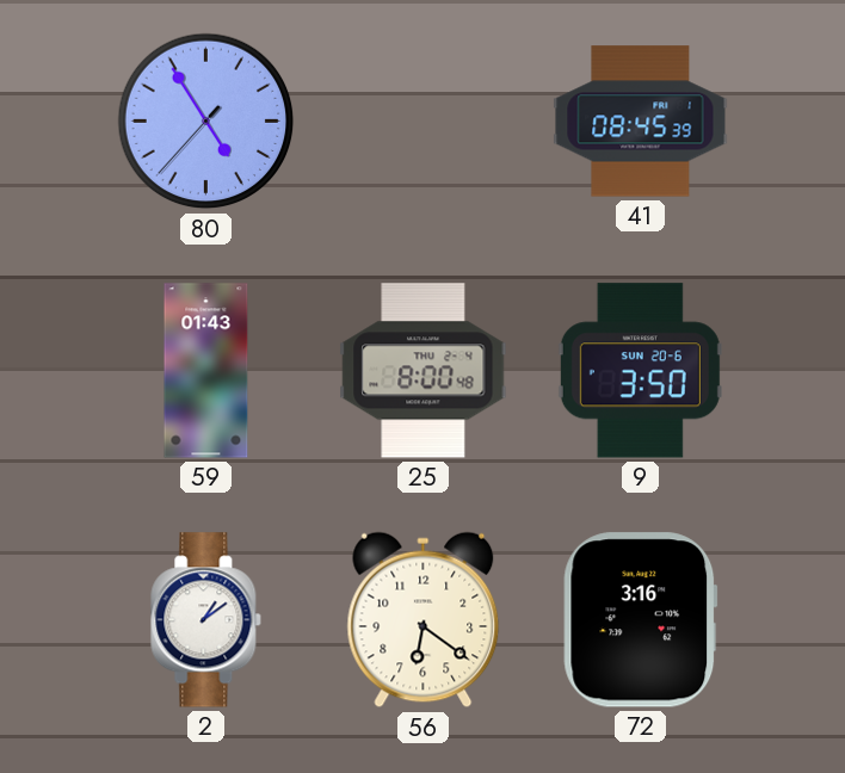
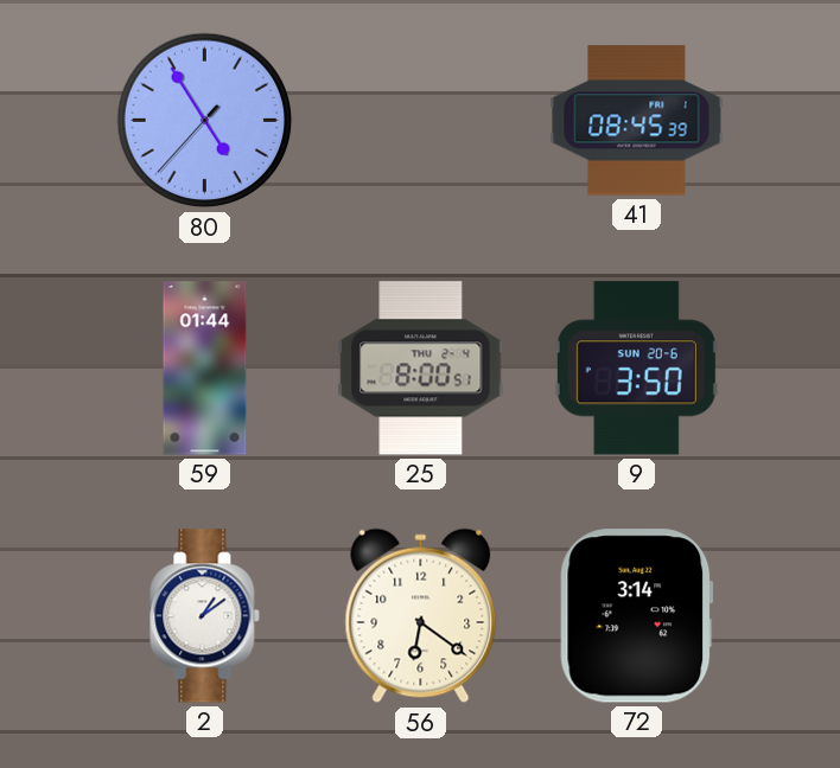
59: 01:43 -> 01:44 (205, 369)
25: 8:00:48 -> 8:00:51 (421, 369)
72: 3:16 -> 3:14 (637, 616)
